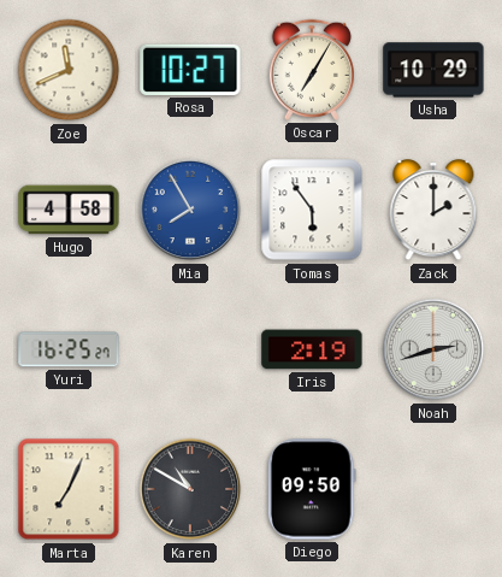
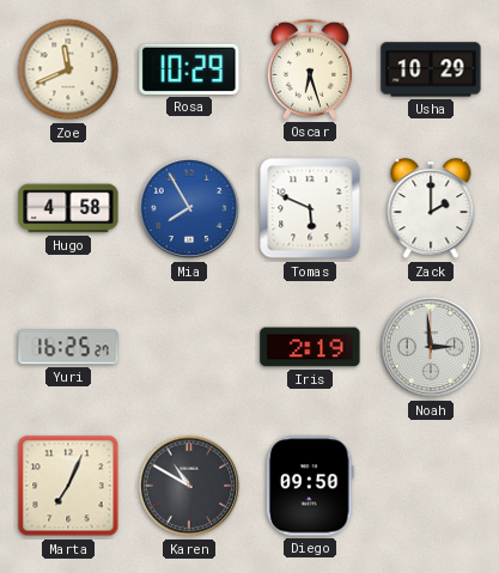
Rosa: 10:27 -> 10:29 (189, 69)
Oscar: 7:05 -> 6:27 (310, 69)
Tomas: 5:54 -> 5:49 (310, 208)
Noah: 2:42 -> 2:59 (431, 347)
